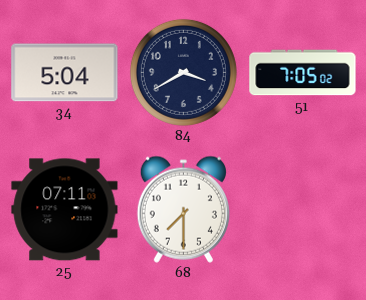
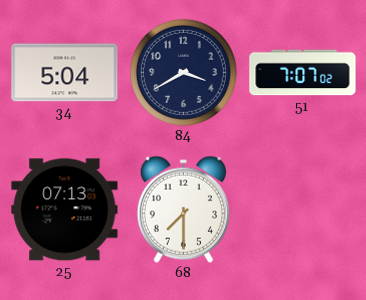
51: 7:05 -> 7:07 (303, 73)
25: 07:11 -> 07:13 (65, 210)
